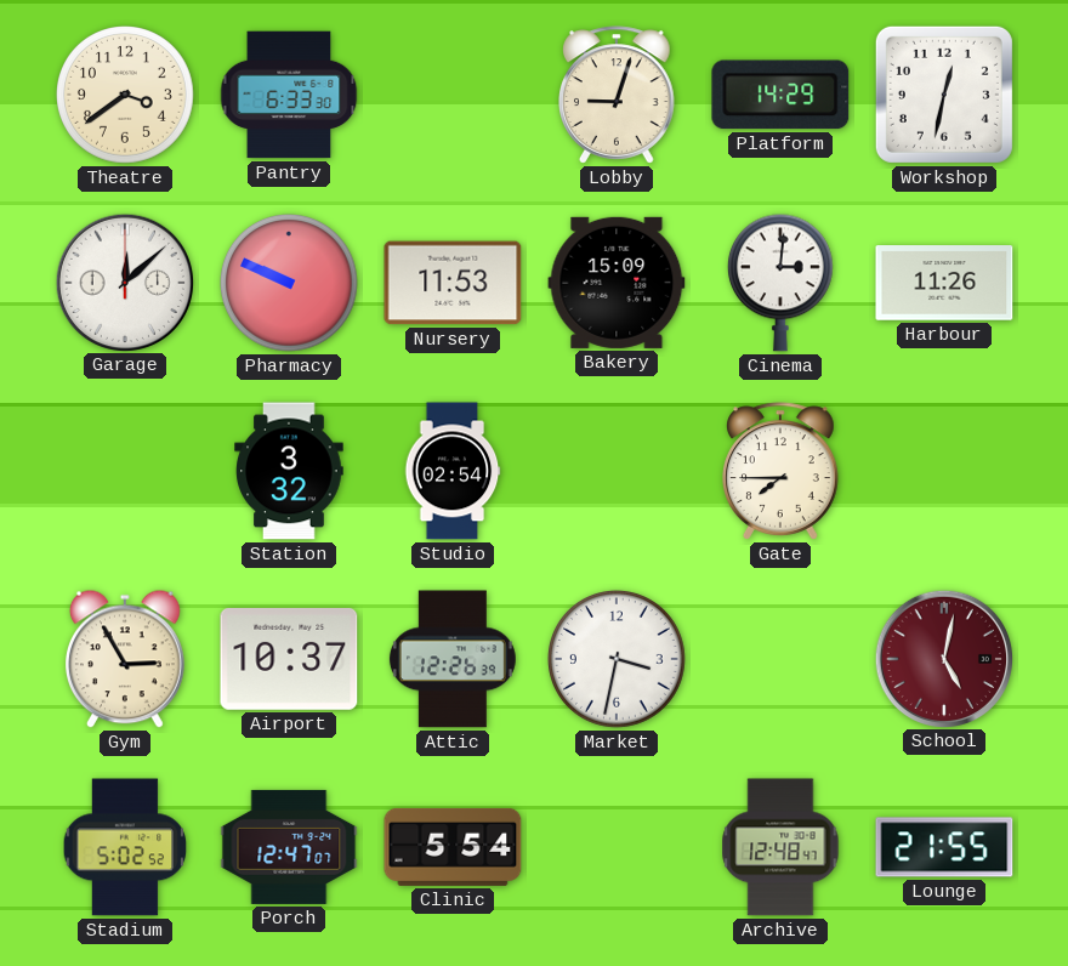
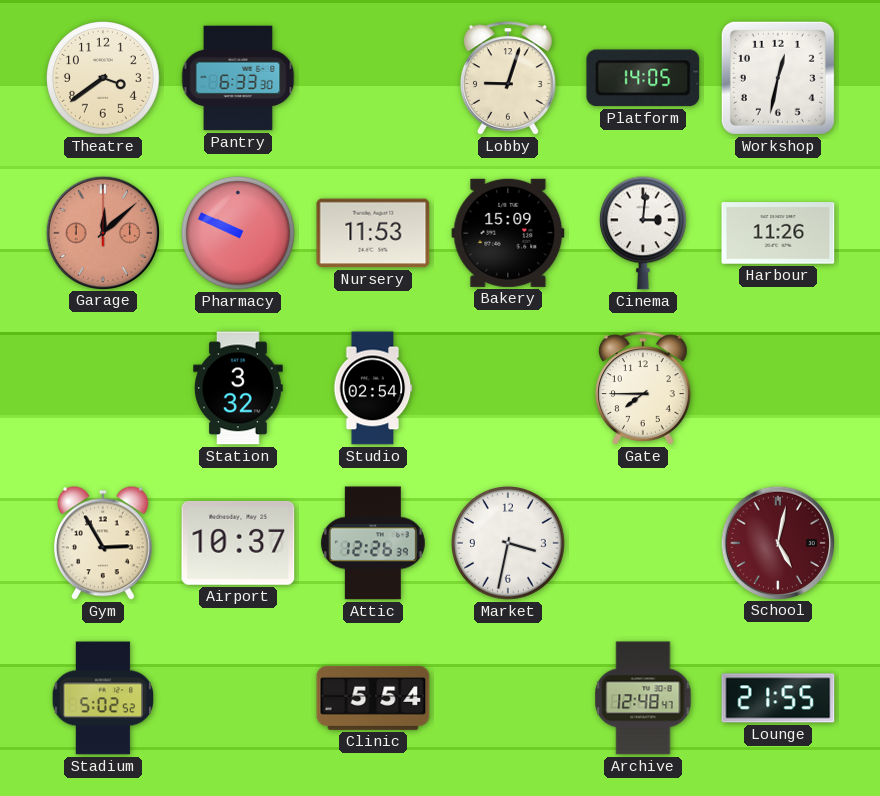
Platform: 14:29 -> 14:05 (643, 78)
Garage dial: white -> salmon (102, 232)
Porch: 12:47 -> none (289, 847)
